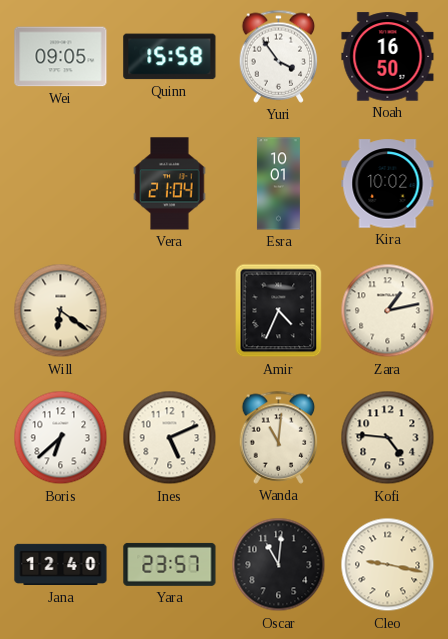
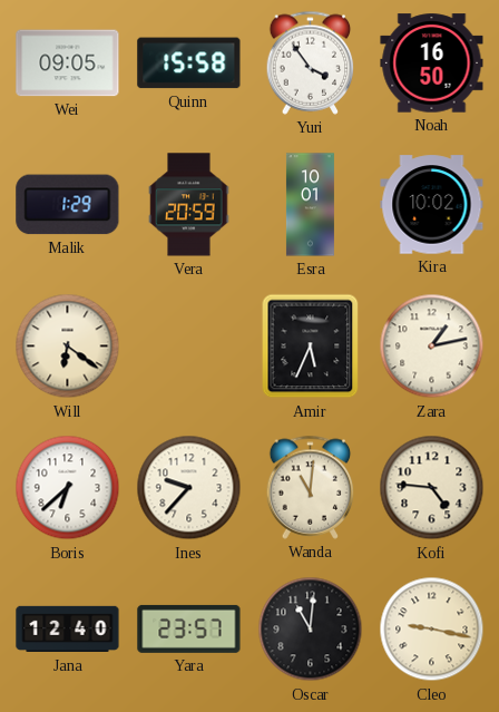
Malik: none -> 1:29 (68, 205)
Vera: 21:04 -> 20:59 (189, 205)
Amir: 4:34 -> 5:34 (311, 347)
Ines: 5:11 -> 9:37 (189, 488)
